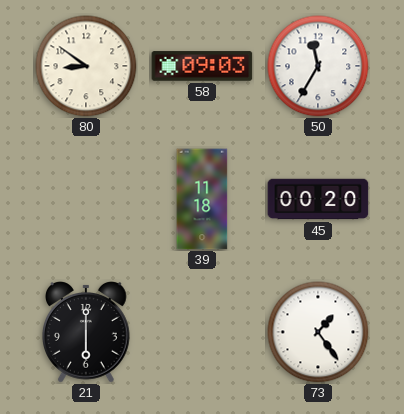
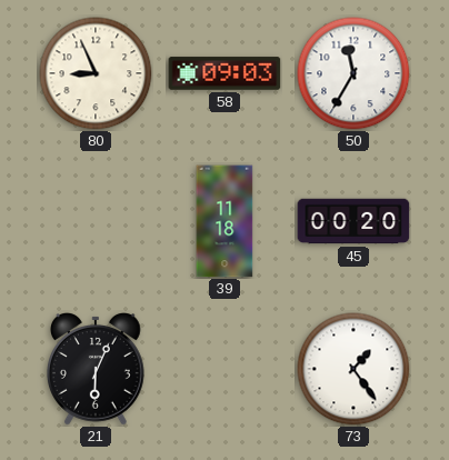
80: 8:51 -> 8:56 (96, 73)
21: 6:00 -> 6:04 (97, 369)
